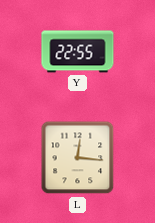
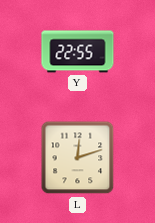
L: 12:16 -> 12:12 (78, 158)
